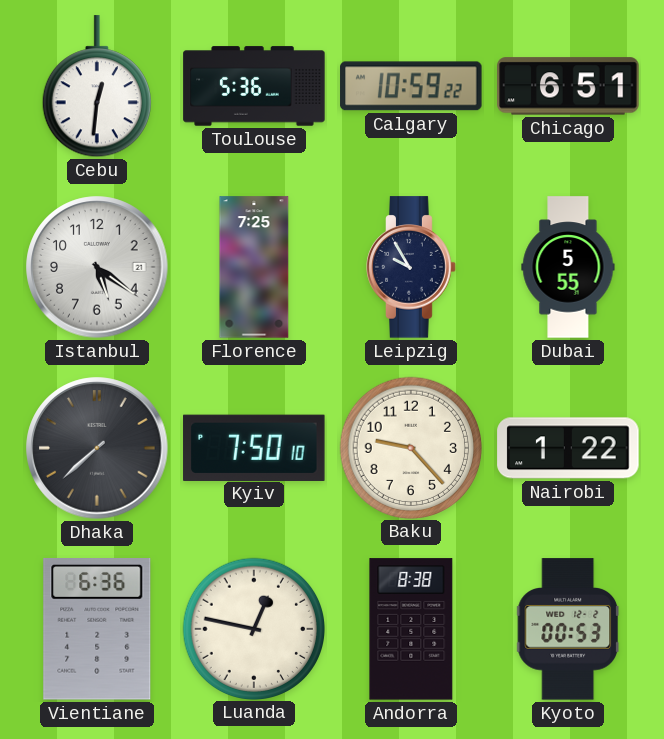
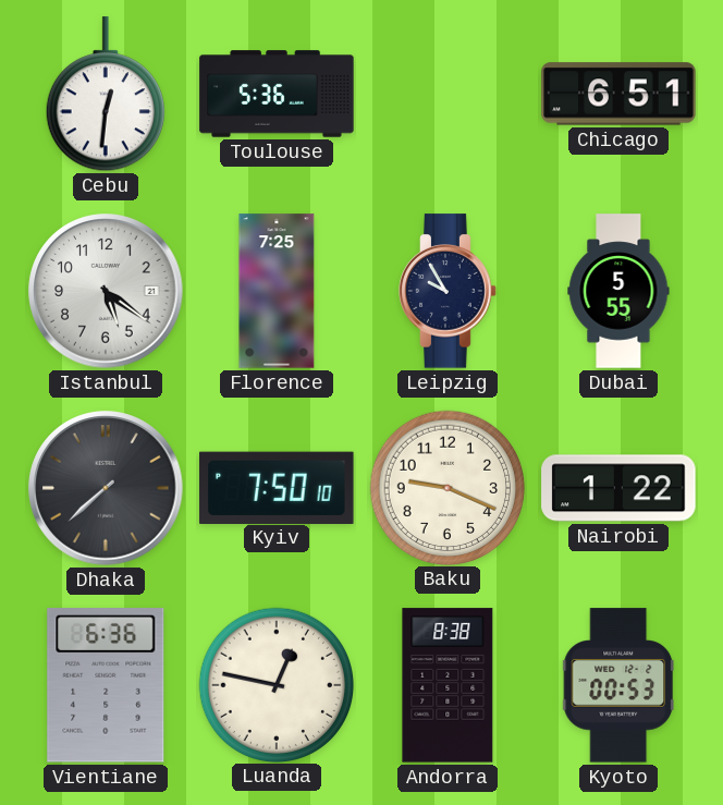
Calgary: 10:59 -> none (411, 86)
Baku: 9:23 -> 9:19 (446, 487)
